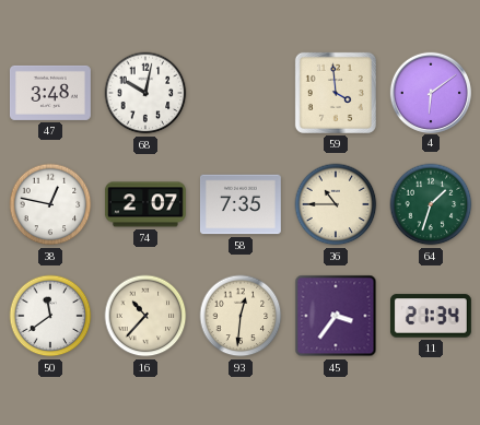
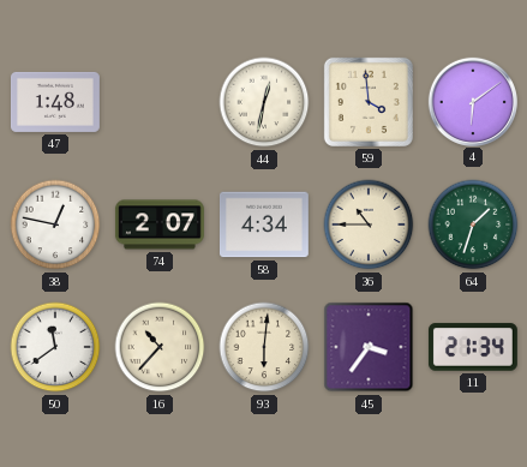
47: 3:48 -> 1:48 (55, 102)
68: 10:02 -> none (145, 93)
44: none -> 12:32 (264, 102)
58: 7:35 -> 4:34 (264, 224)
93: 12:31 -> 6:01 (264, 347)
